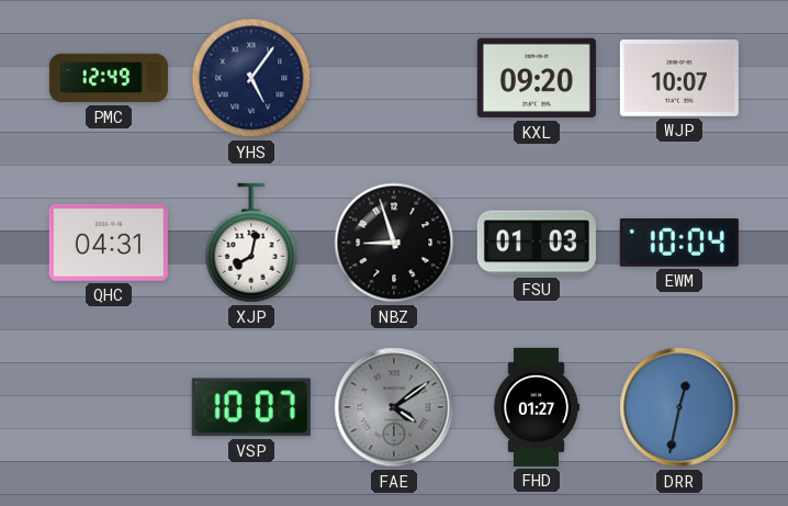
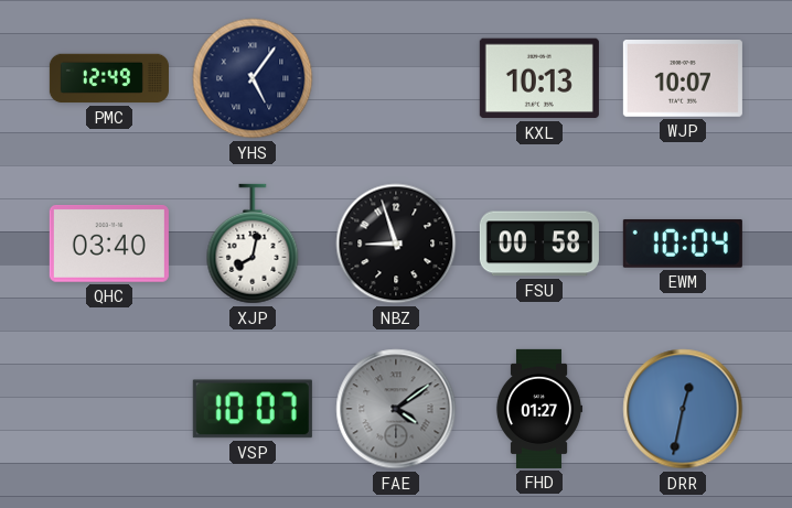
KXL: 09:20 -> 10:13 (539, 78)
QHC: 04:31 -> 03:40 (109, 244)
FSU: 01:03 -> 00:58 (539, 244)
